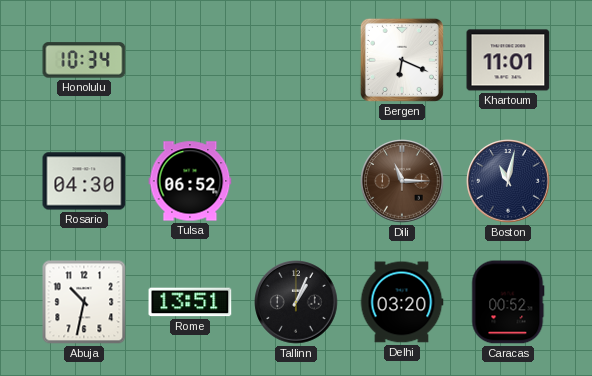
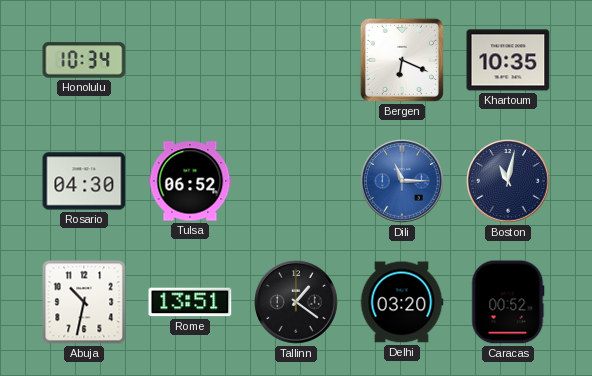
Khartoum: 11:01 -> 10:35 (508, 60)
Dili dial: brown -> blue (402, 181)
Tallinn: 1:04 -> 1:21 (296, 302)
